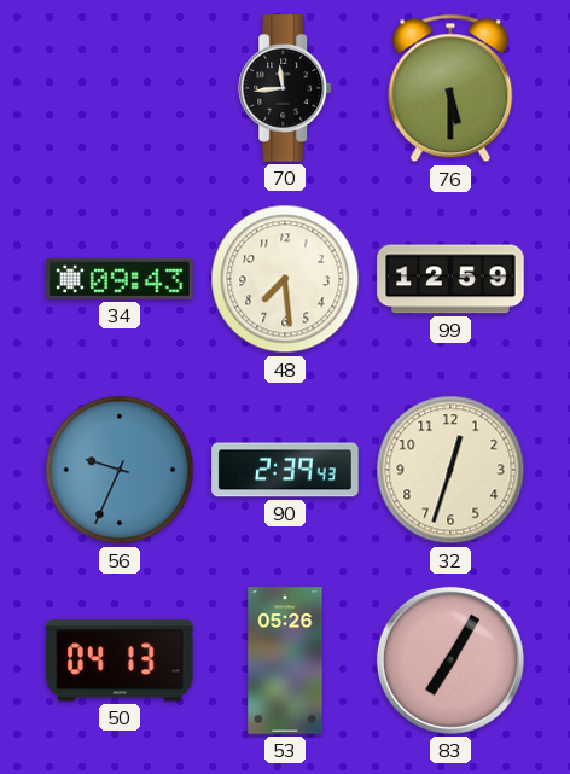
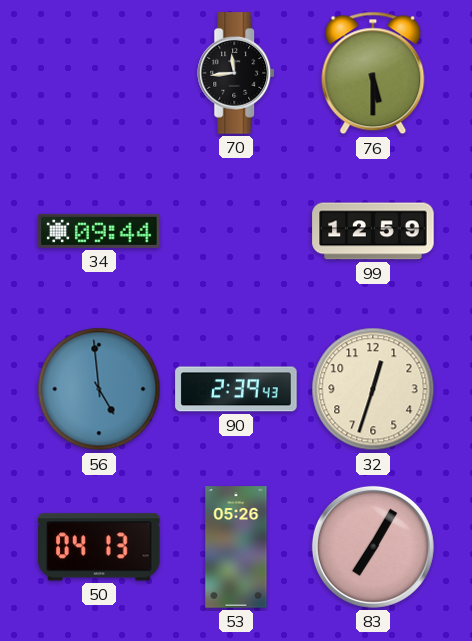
34: 09:43 -> 09:44 (99, 231)
48: 7:29 -> none (285, 279)
56: 9:34 -> 4:59 (99, 389)
